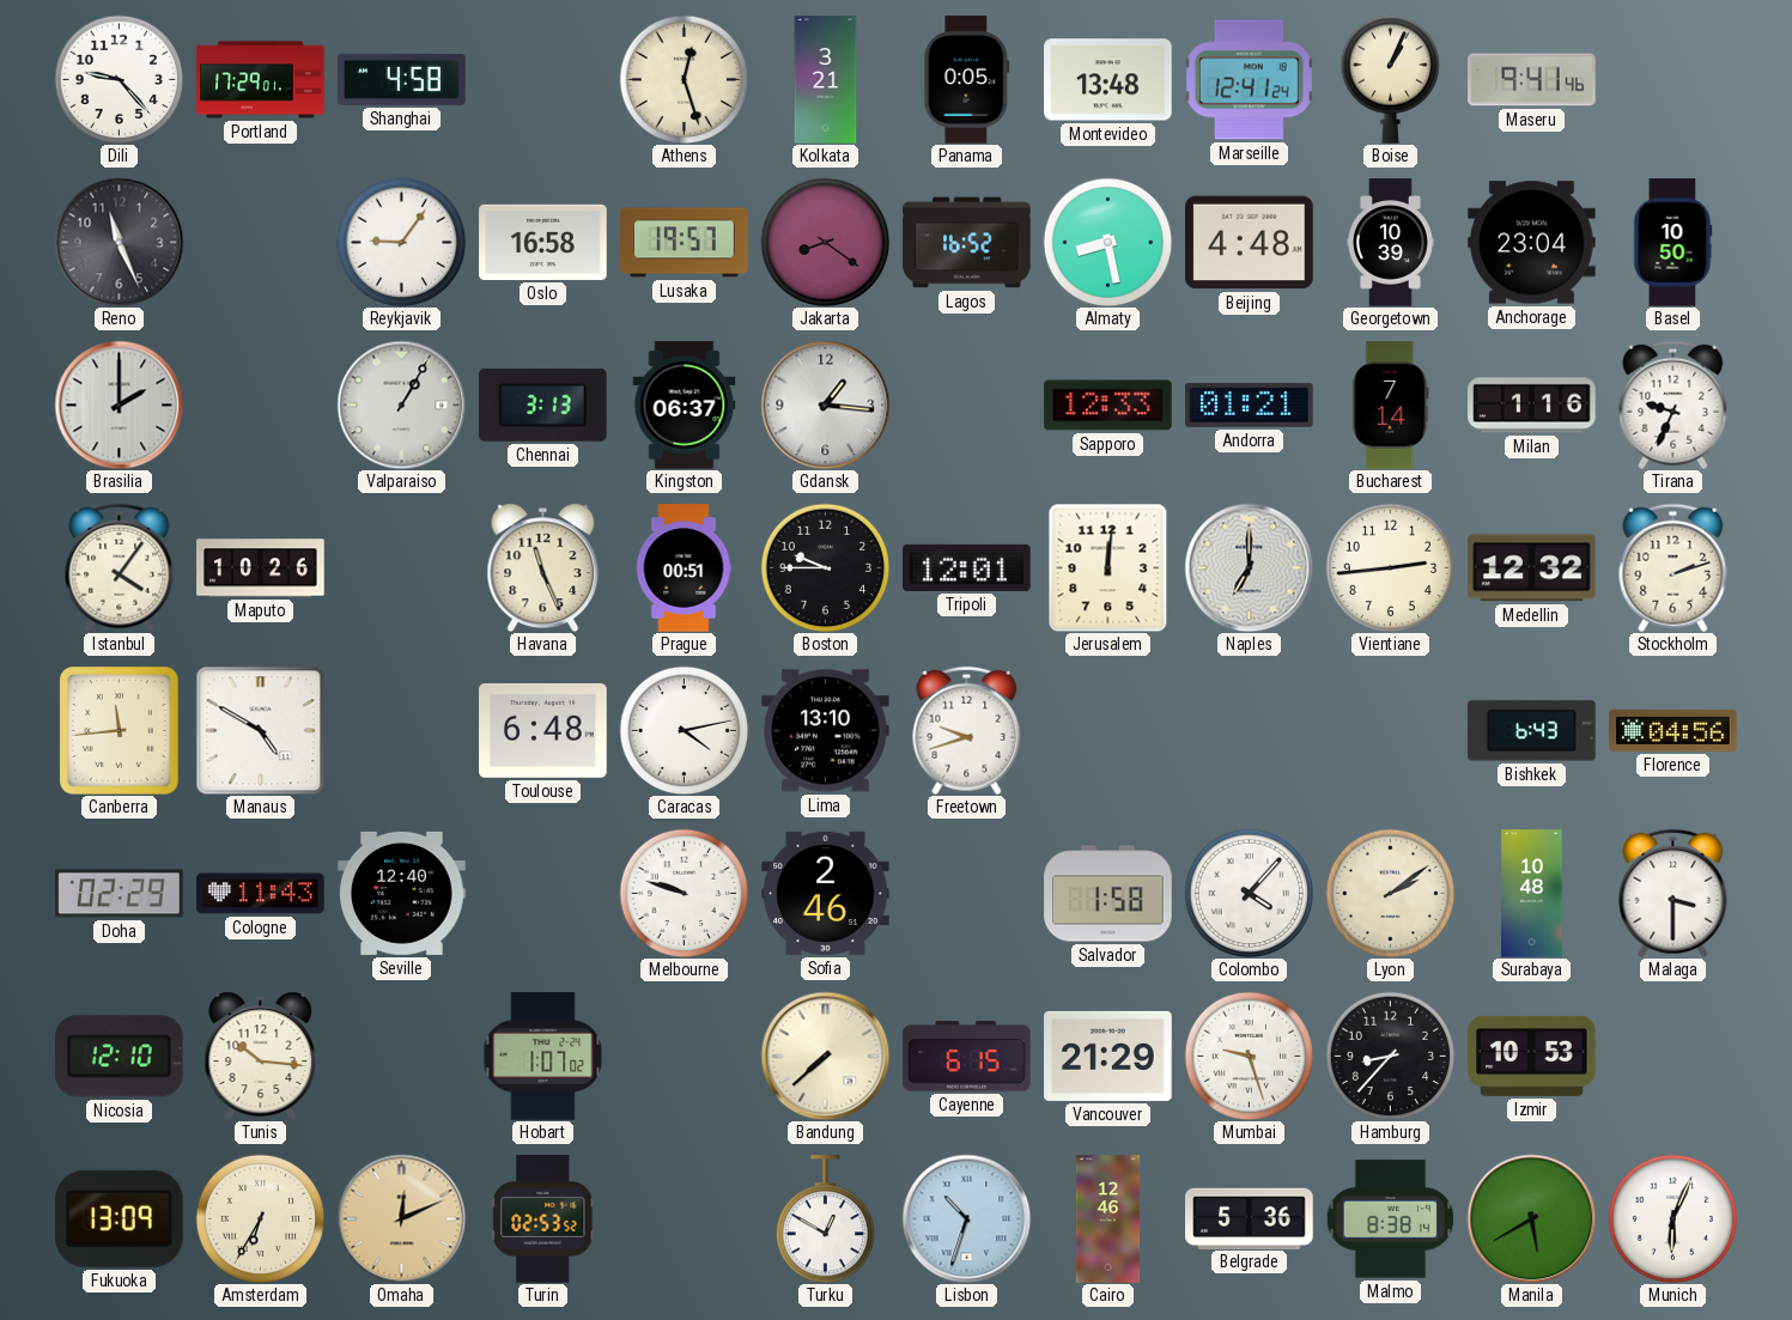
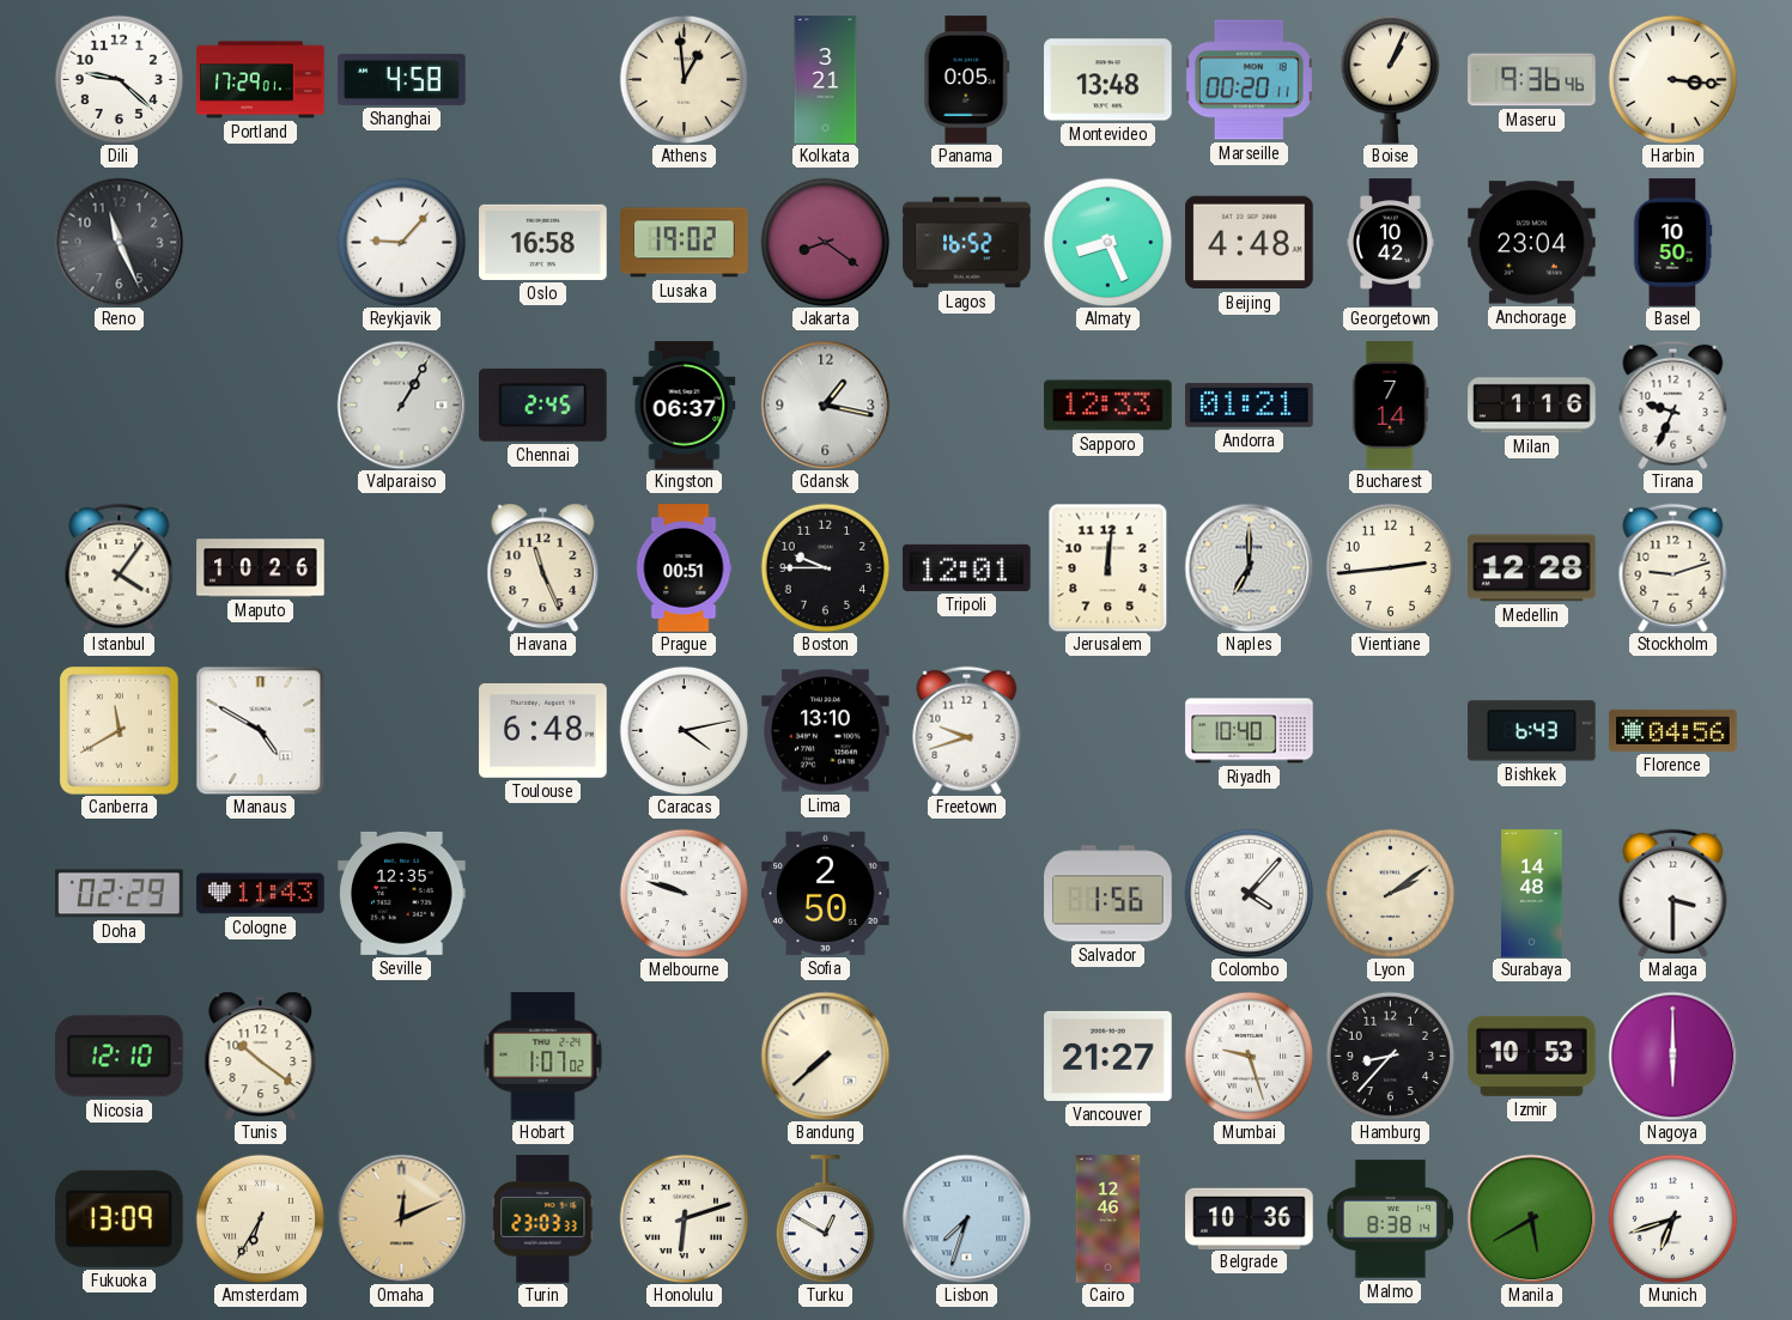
Dili: 9:23 -> 9:22 (119, 79)
Athens: 12:27 -> 12:59 (684, 79)
Marseille: 12:41 -> 00:20 (1249, 80)
Maseru: 9:41 -> 9:36 (1532, 80)
Harbin: none -> 3:16 (1672, 79)
Reykjavik: 9:06 -> 9:07 (401, 242)
Lusaka: 19:57 -> 19:02 (685, 243)
Almaty: 8:28 -> 8:26 (1107, 242)
Georgetown: 10:39 -> 10:42 (1391, 243)
Brasilia: 2:00 -> none (119, 404)
Chennai: 3:13 -> 2:45 (543, 404)
Gdansk: 1:16 -> 1:17 (825, 404)
Medellin: 12:32 -> 12:28 (1532, 568)
Stockholm: 2:12 -> 9:12 (1673, 567)
Canberra: 11:44 -> 11:40 (120, 731)
Riyadh: none -> 10:40 (1250, 731)
Seville: 12:40 -> 12:35 (402, 893)
Sofia: 2:46 -> 2:50 (826, 893)
Salvador: 1:58 -> 1:56 (1108, 894)
Surabaya: 10:48 -> 14:48 (1532, 894)
Tunis: 10:16 -> 10:21 (261, 1056)
Cayenne: 6:15 -> none (967, 1057)
Vancouver: 21:29 -> 21:27 (1108, 1056)
Nagoya: none -> 6:00 (1672, 1056)
Turin: 02:53 -> 23:03 (543, 1219)
Honolulu: none -> 6:12 (684, 1218)
Lisbon: 10:33 -> 7:33 (966, 1218)
Belgrade: 5:36 -> 10:36 (1250, 1218)
Munich: 6:04 -> 6:42 (1672, 1218)
